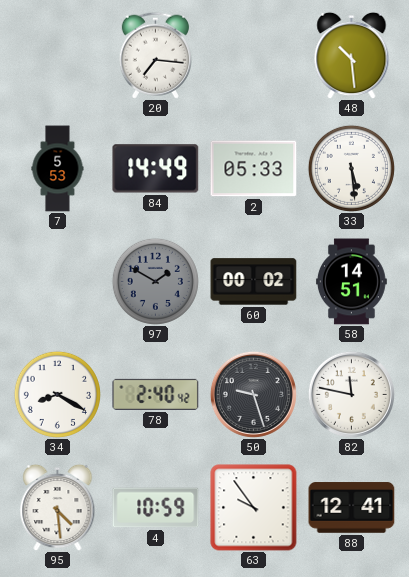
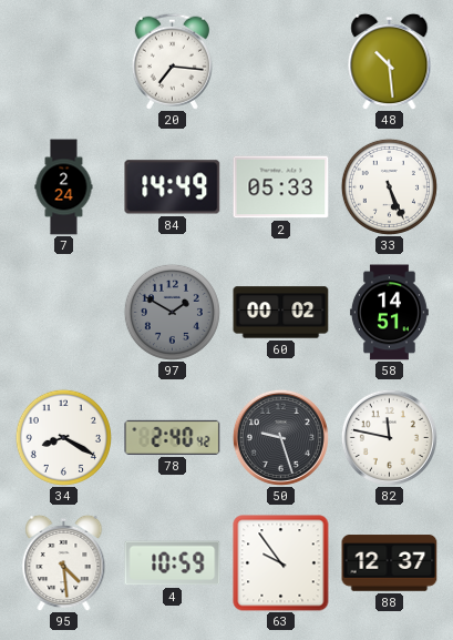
7: 5:53 -> 2:24 (64, 187)
33: 5:29 -> 5:26 (389, 186)
88: 12:41 -> 12:37 (390, 563)
